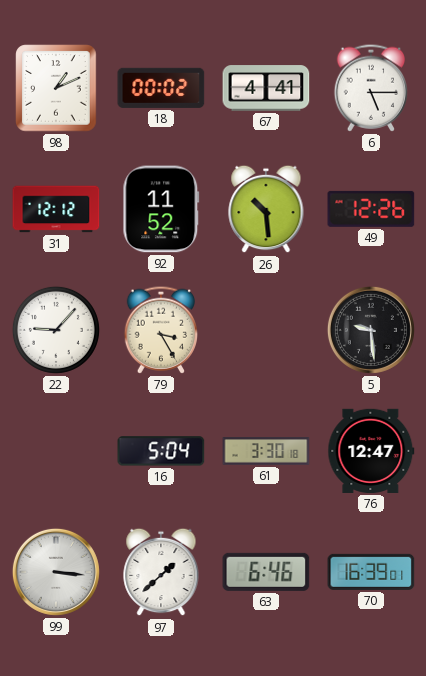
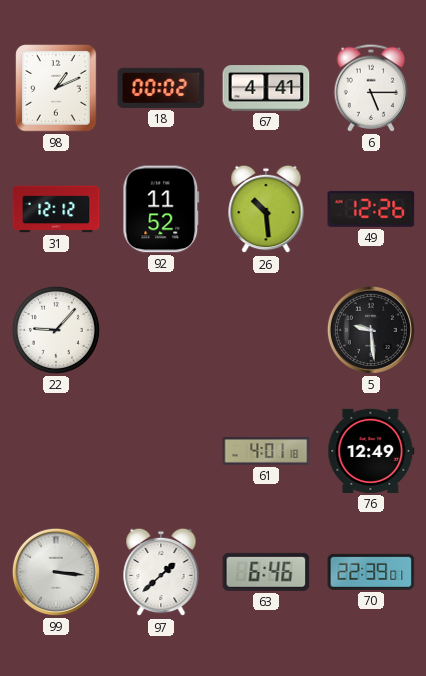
79: 3:25 -> none (160, 330)
16: 5:04 -> none (161, 451)
61: 3:30 -> 4:01 (266, 451)
76: 12:47 -> 12:49 (371, 451)
70: 16:39 -> 22:39 (371, 572)
